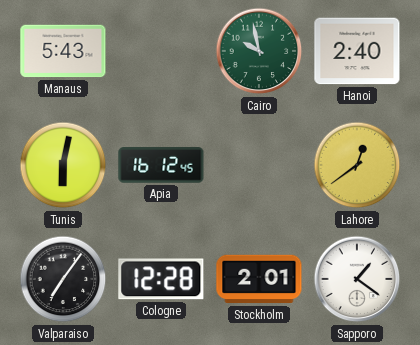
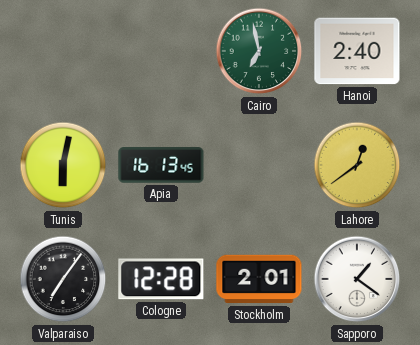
Manaus: 5:43 -> none (63, 51)
Cairo: 9:58 -> 6:58 (259, 51)
Apia: 16:12 -> 16:13 (161, 165)
